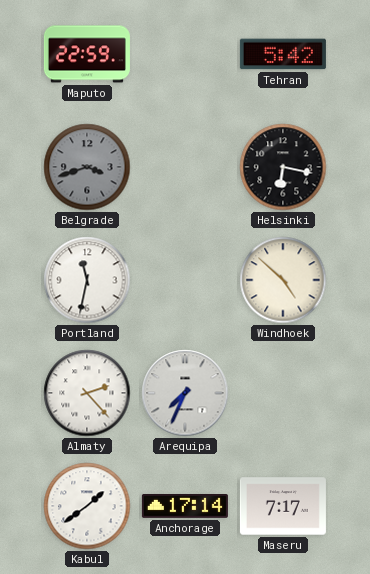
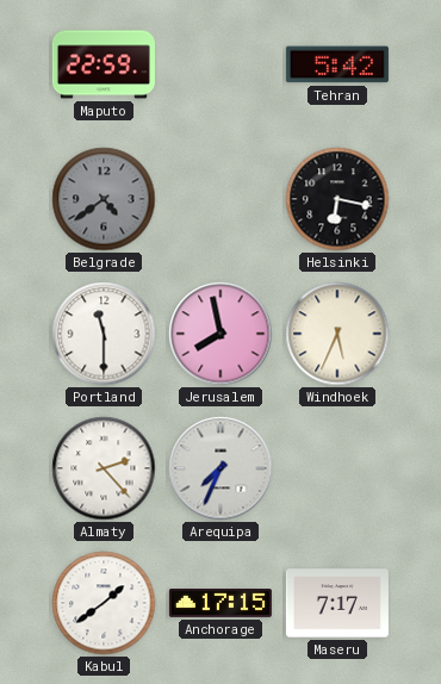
Belgrade: 3:42 -> 4:39 (104, 199)
Portland: 11:32 -> 11:30 (104, 334)
Jerusalem: none -> 7:58 (220, 334)
Windhoek: 4:52 -> 5:34 (337, 334)
Anchorage: 17:14 -> 17:15 (220, 604)
